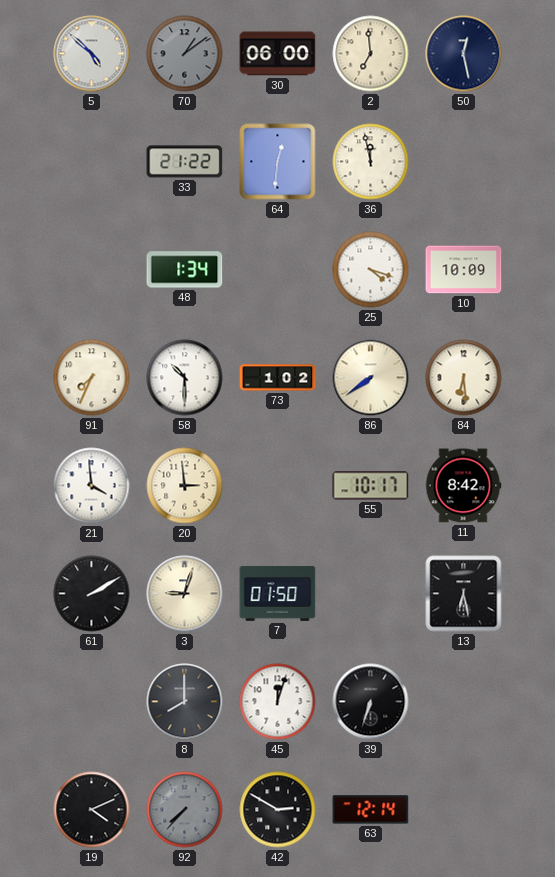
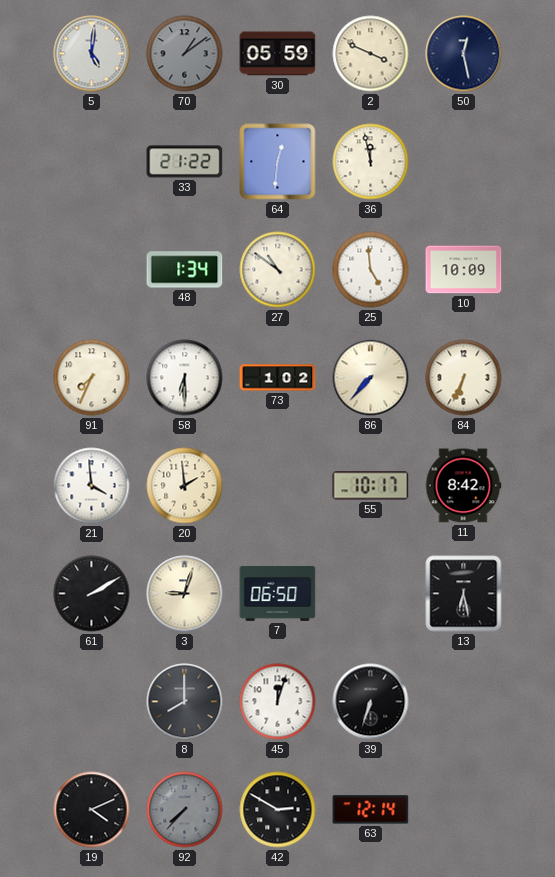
5: 4:52 -> 5:01 (92, 54)
30: 06:00 -> 05:59 (278, 54)
2: 6:59 -> 3:49 (371, 54)
27: none -> 10:51 (278, 270)
25: 4:18 -> 4:59 (371, 270)
58: 10:30 -> 6:30 (185, 378)
86: 7:39 -> 7:37 (371, 378)
84: 6:29 -> 6:34 (464, 378)
20: 2:59 -> 1:59 (185, 486)
7: 01:50 -> 06:50 (278, 593)
